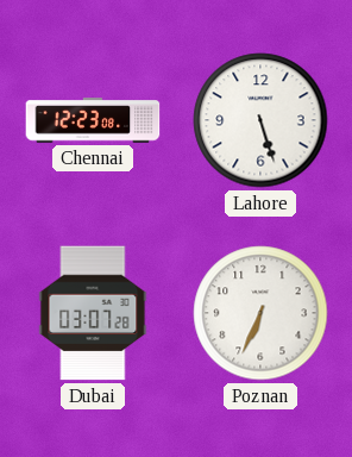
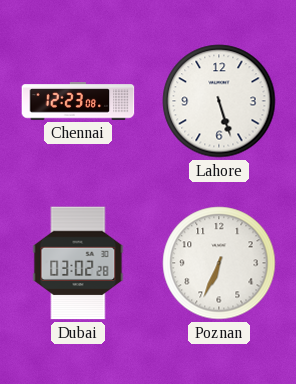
Dubai: 03:07 -> 03:02 (78, 263)
